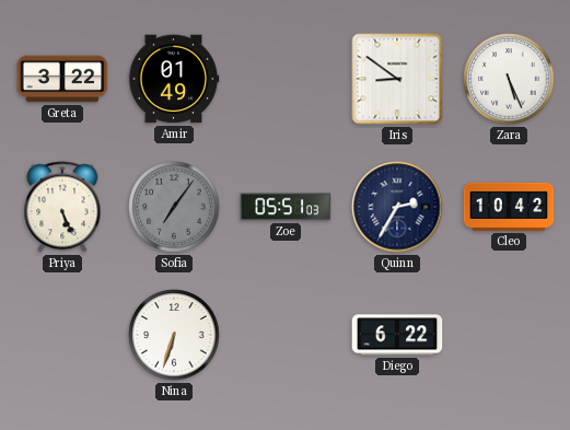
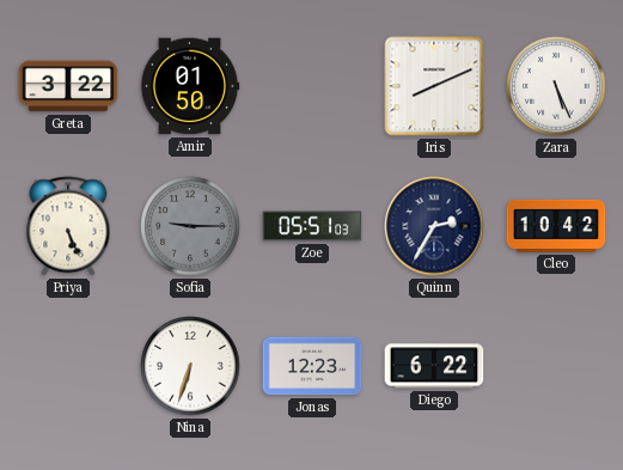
Amir: 01:49 -> 01:50 (190, 86)
Iris: 8:51 -> 8:11 (434, 86)
Sofia: 7:06 -> 9:15 (190, 226)
Jonas: none -> 12:23 (312, 366)
